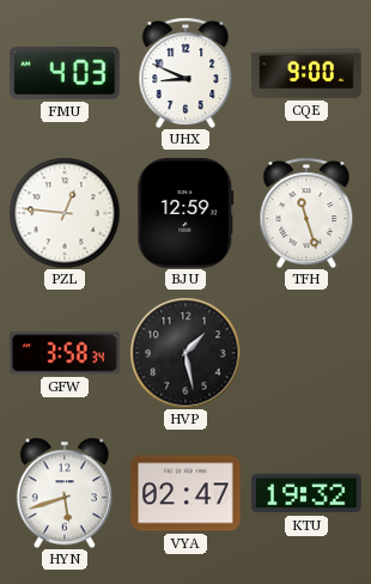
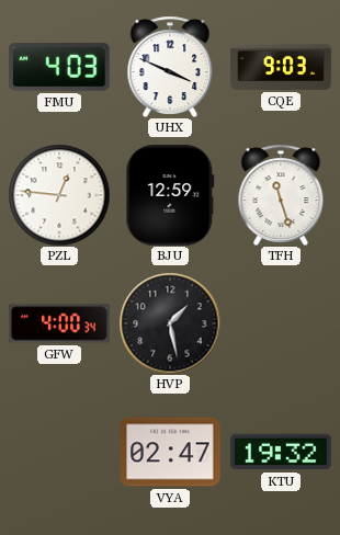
UHX: 8:49 -> 3:49 (170, 66)
CQE: 9:00 -> 9:03 (281, 67)
GFW: 3:58 -> 4:00 (59, 323)
HYN: 5:42 -> none (65, 493)
